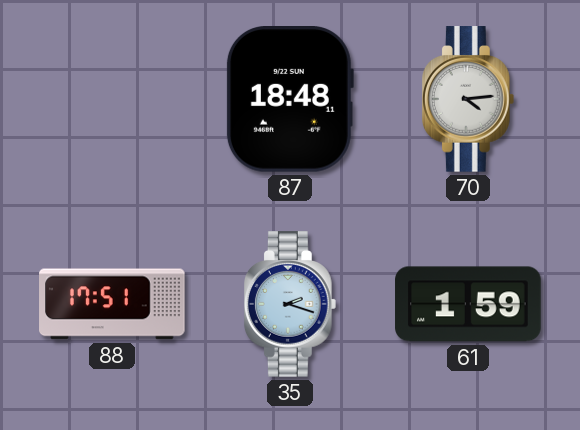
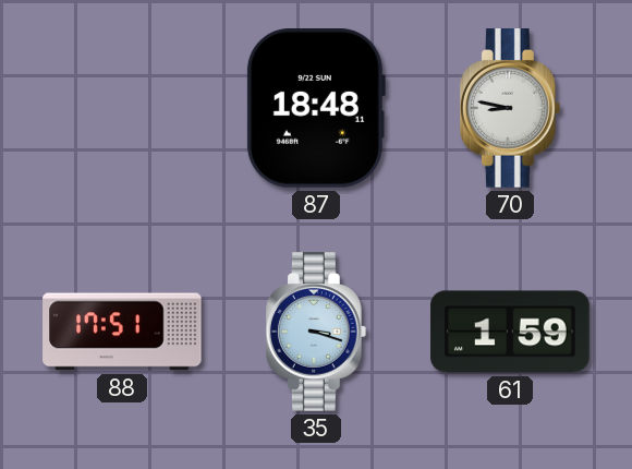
70: 4:14 -> 8:47 (510, 108)
35: 2:18 -> 3:18 (316, 332)
